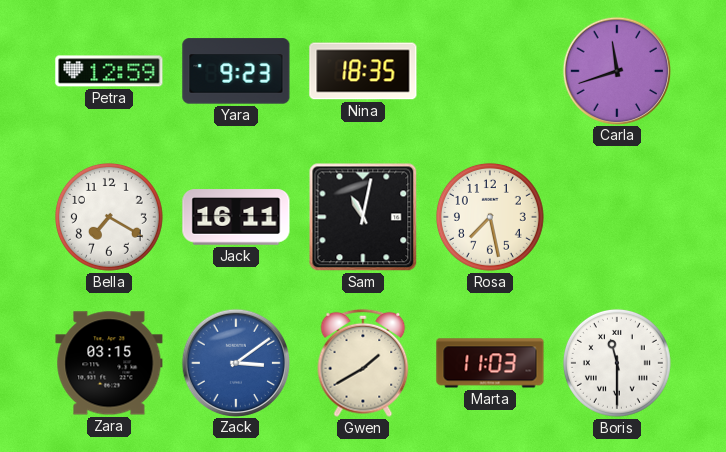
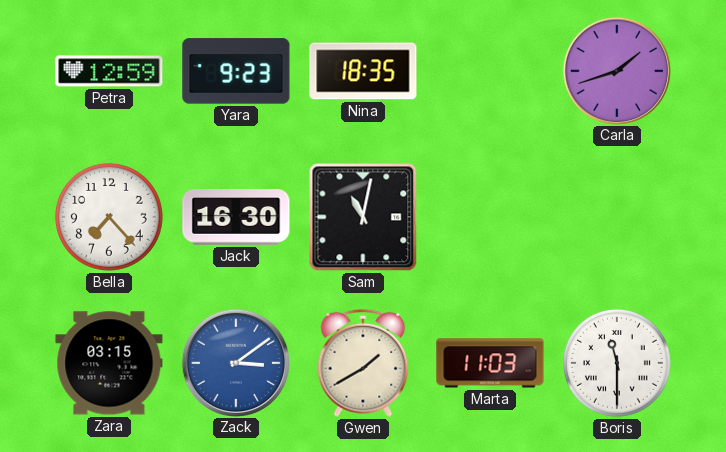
Carla: 11:42 -> 1:42 (616, 70)
Bella: 7:20 -> 7:23 (109, 217)
Jack: 16:11 -> 16:30 (236, 217)
Rosa: 7:28 -> none (490, 217)
